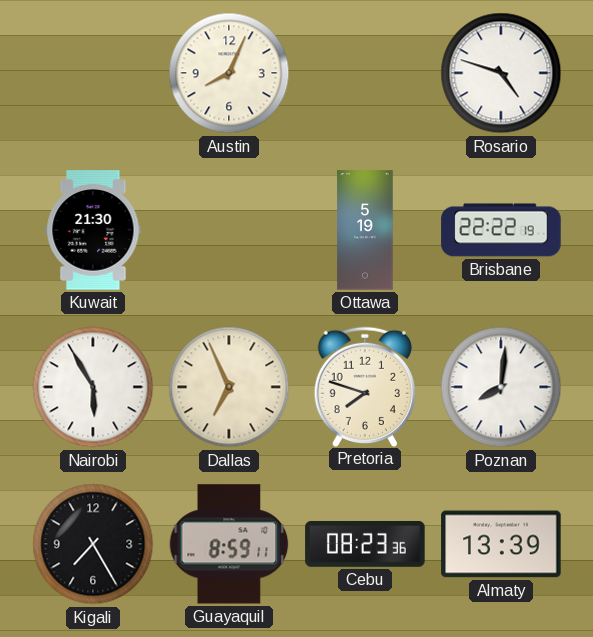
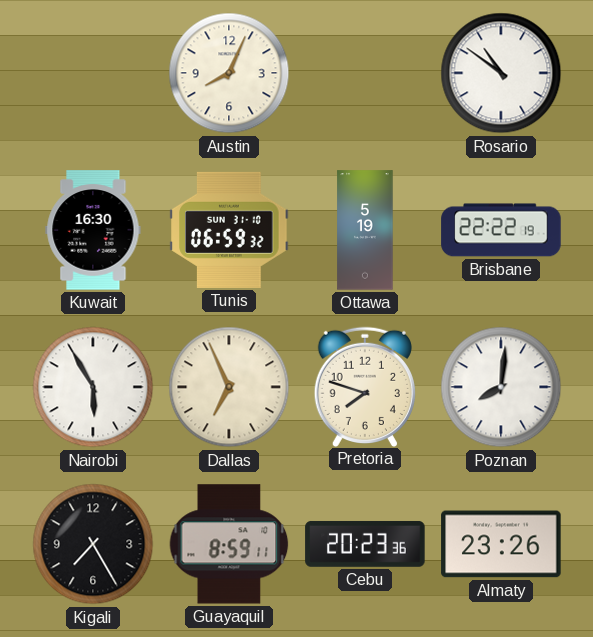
Rosario: 4:48 -> 10:51 (501, 73)
Kuwait: 21:30 -> 16:30 (93, 230)
Tunis: none -> 06:59 (229, 230)
Cebu: 08:23 -> 20:23 (365, 544)
Almaty: 13:39 -> 23:26 (501, 544)
